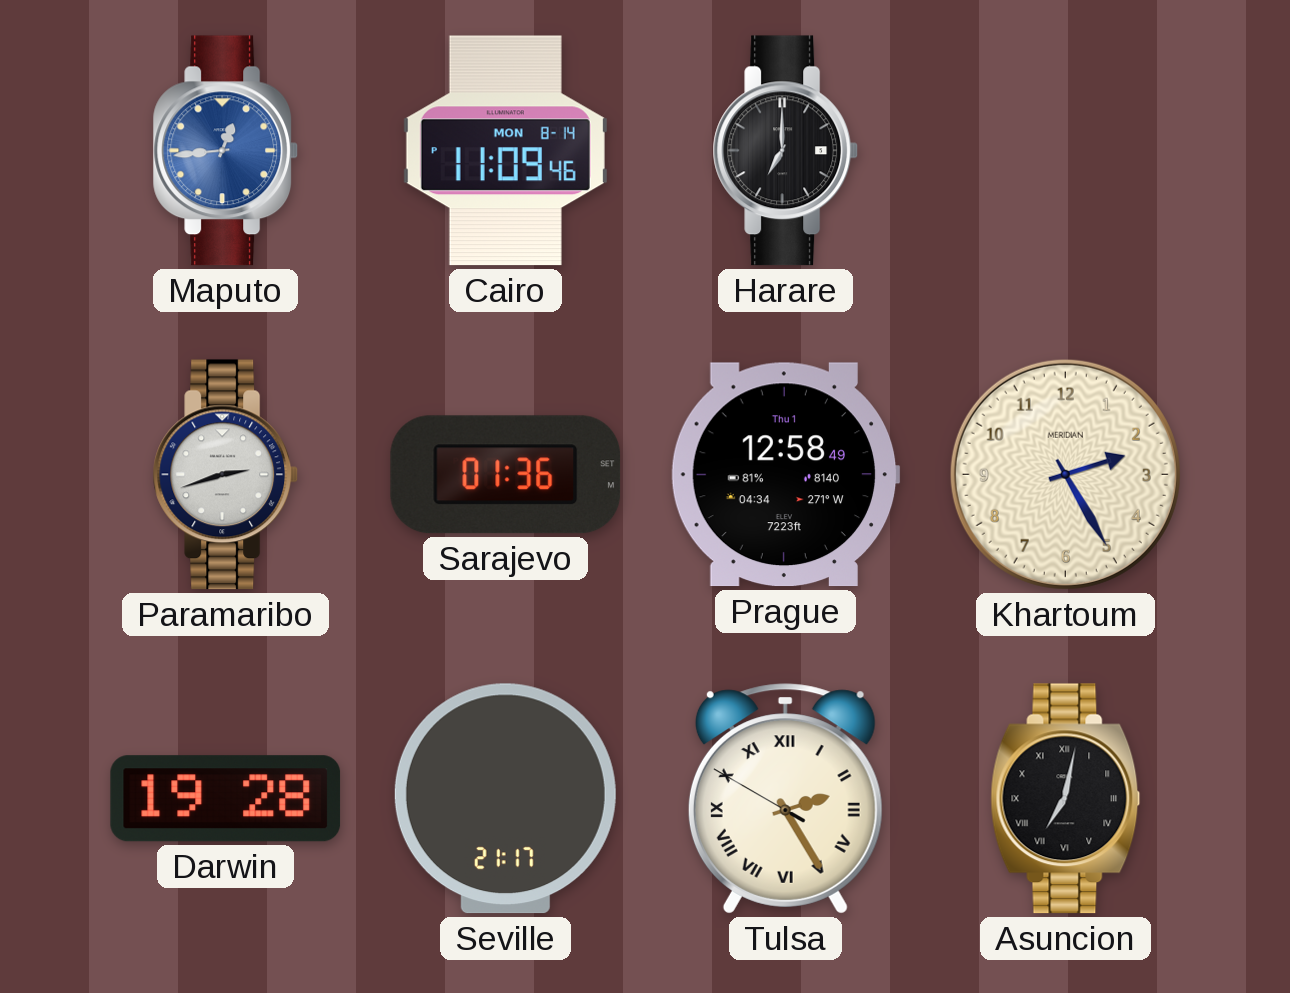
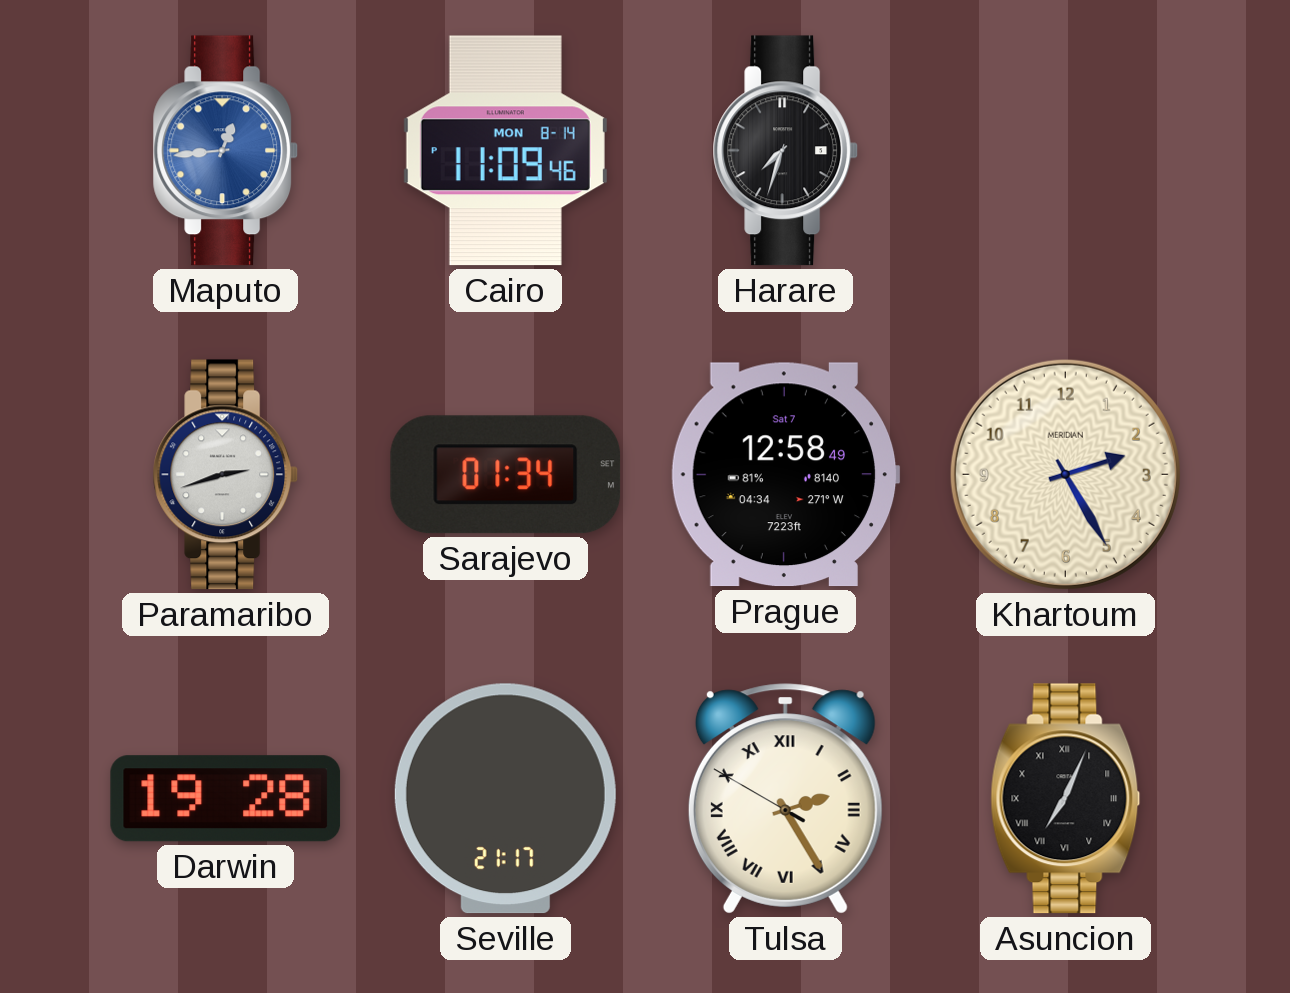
Harare: 7:00 -> 7:33 (786, 151)
Sarajevo: 01:36 -> 01:34 (506, 475)
Prague date: Thu 1 -> Sat 7 (785, 475)
Asuncion: 7:02 -> 7:04 (1066, 799)
